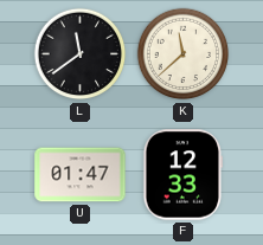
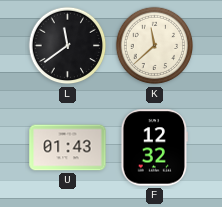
U: 01:47 -> 01:43 (68, 148)
F: 12:33 -> 12:32 (155, 148)
